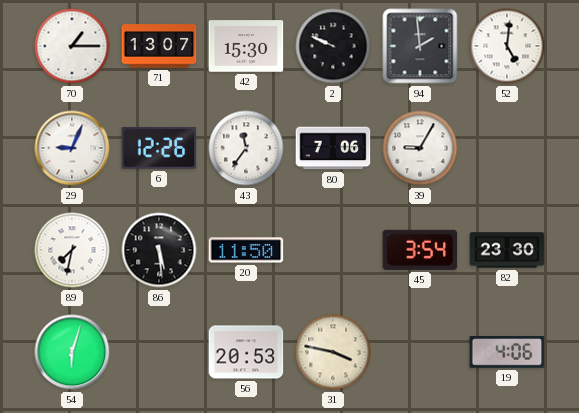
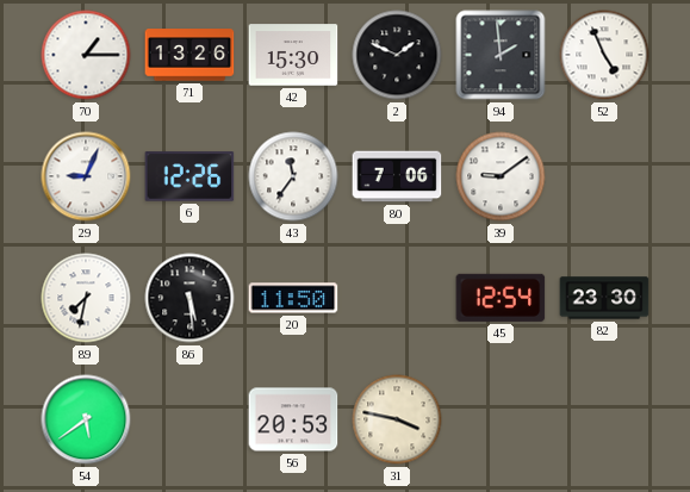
71: 13:07 -> 13:26 (189, 55)
2: 9:49 -> 1:49 (397, 55)
52: 5:01 -> 4:56 (604, 55)
39: 9:05 -> 9:09 (501, 176)
45: 3:54 -> 12:54 (501, 298)
54: 6:03 -> 5:39 (86, 419)
19: 4:06 -> none (507, 352)
